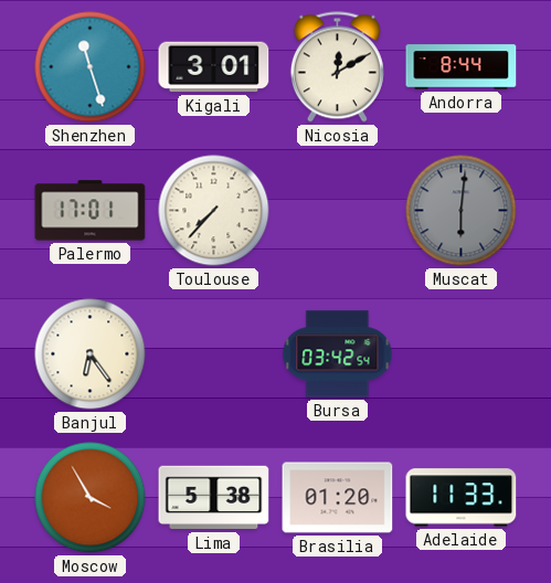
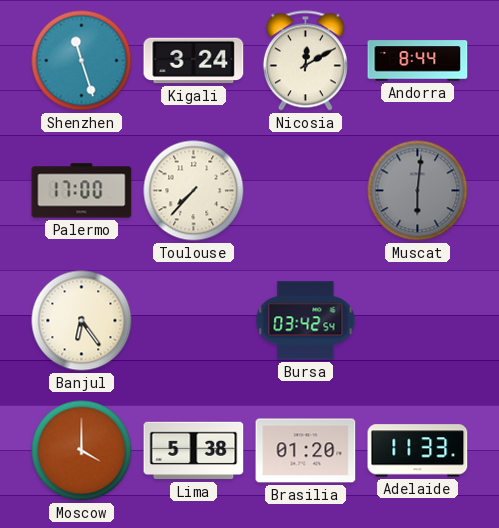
Kigali: 3:01 -> 3:24 (194, 61)
Palermo: 17:01 -> 17:00 (82, 191)
Moscow: 3:55 -> 4:00 (82, 451)
